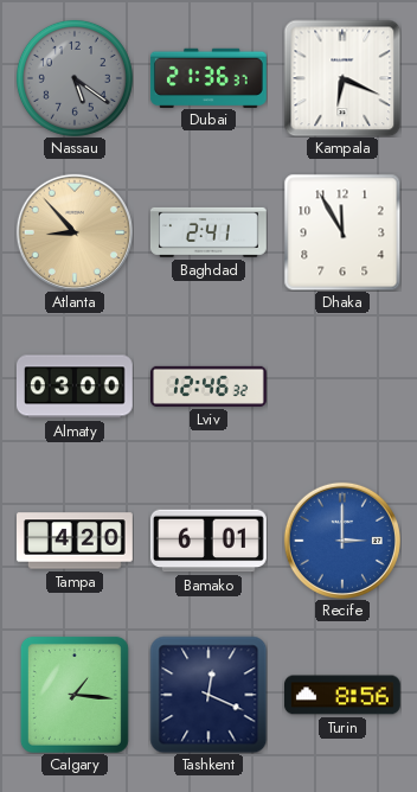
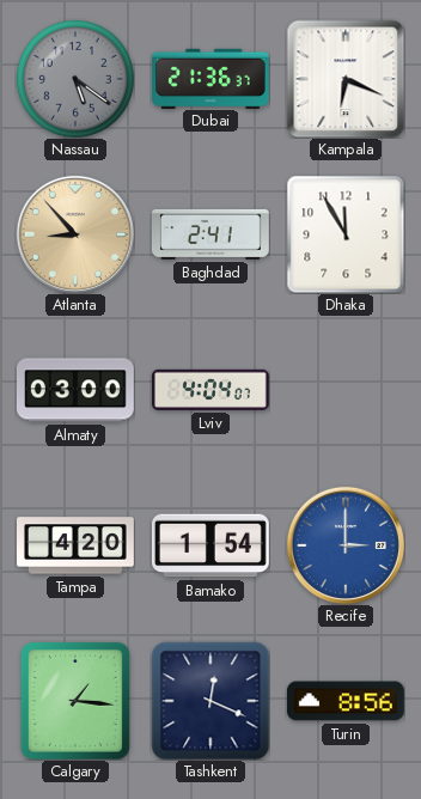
Lviv: 12:46 -> 4:04 (210, 390)
Bamako: 6:01 -> 1:54 (210, 545)
